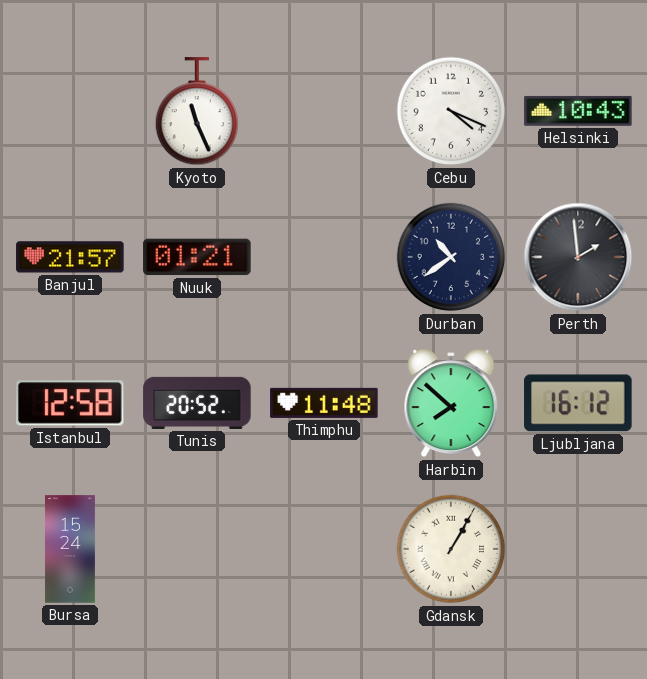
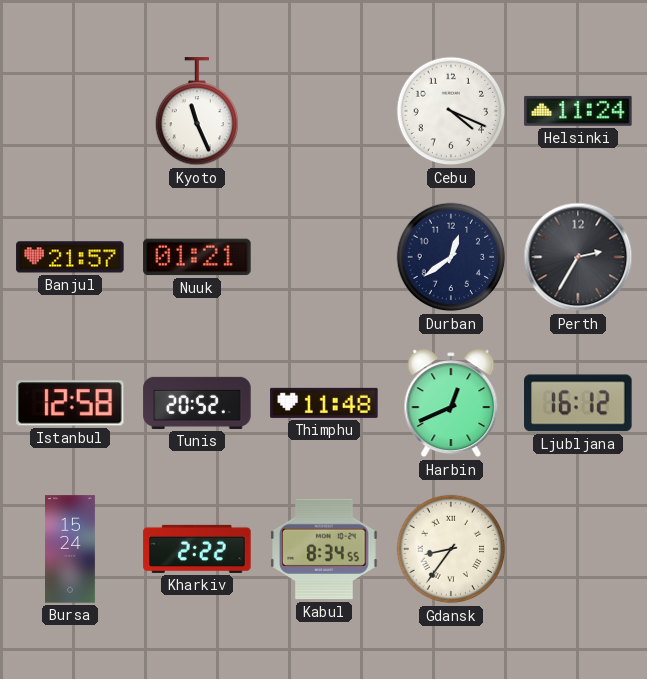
Helsinki: 10:43 -> 11:24 (578, 111)
Durban: 10:39 -> 12:39 (451, 257)
Perth: 1:59 -> 2:35 (578, 257)
Harbin: 7:52 -> 12:41 (451, 403)
Kharkiv: none -> 2:22 (197, 549)
Kabul: none -> 8:34 (324, 549)
Gdansk: 1:05 -> 8:36 (451, 549)
